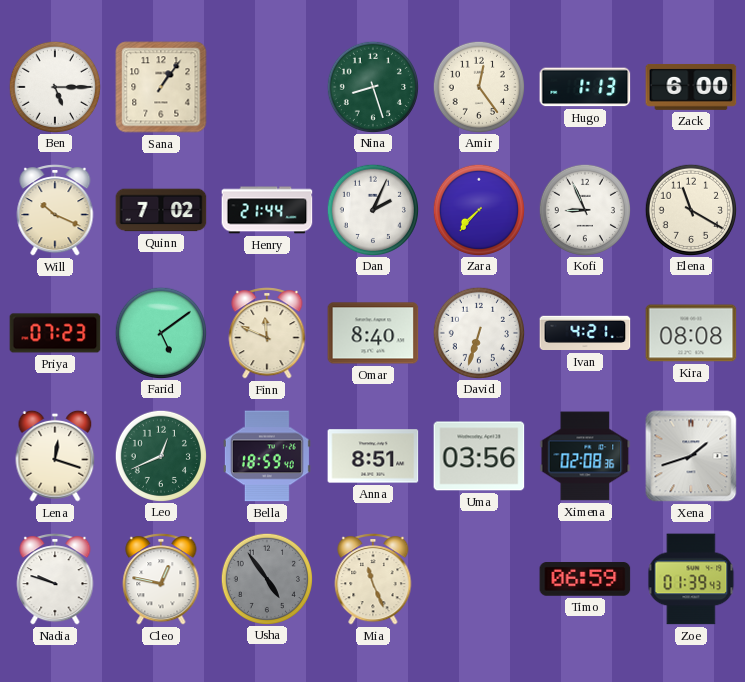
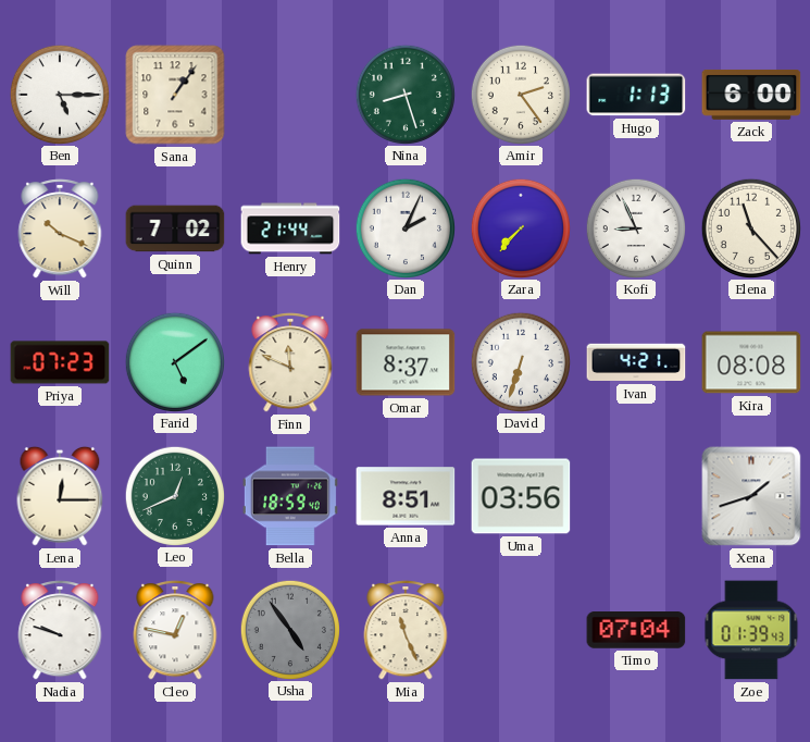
Amir: 12:24 -> 2:24 (520, 94)
Elena: 11:20 -> 11:23 (750, 227)
Omar: 8:40 -> 8:37 (406, 362)
Lena: 12:18 -> 12:15 (60, 496)
Ximena: 02:08 -> none (585, 456)
Timo: 06:59 -> 07:04 (636, 631)
